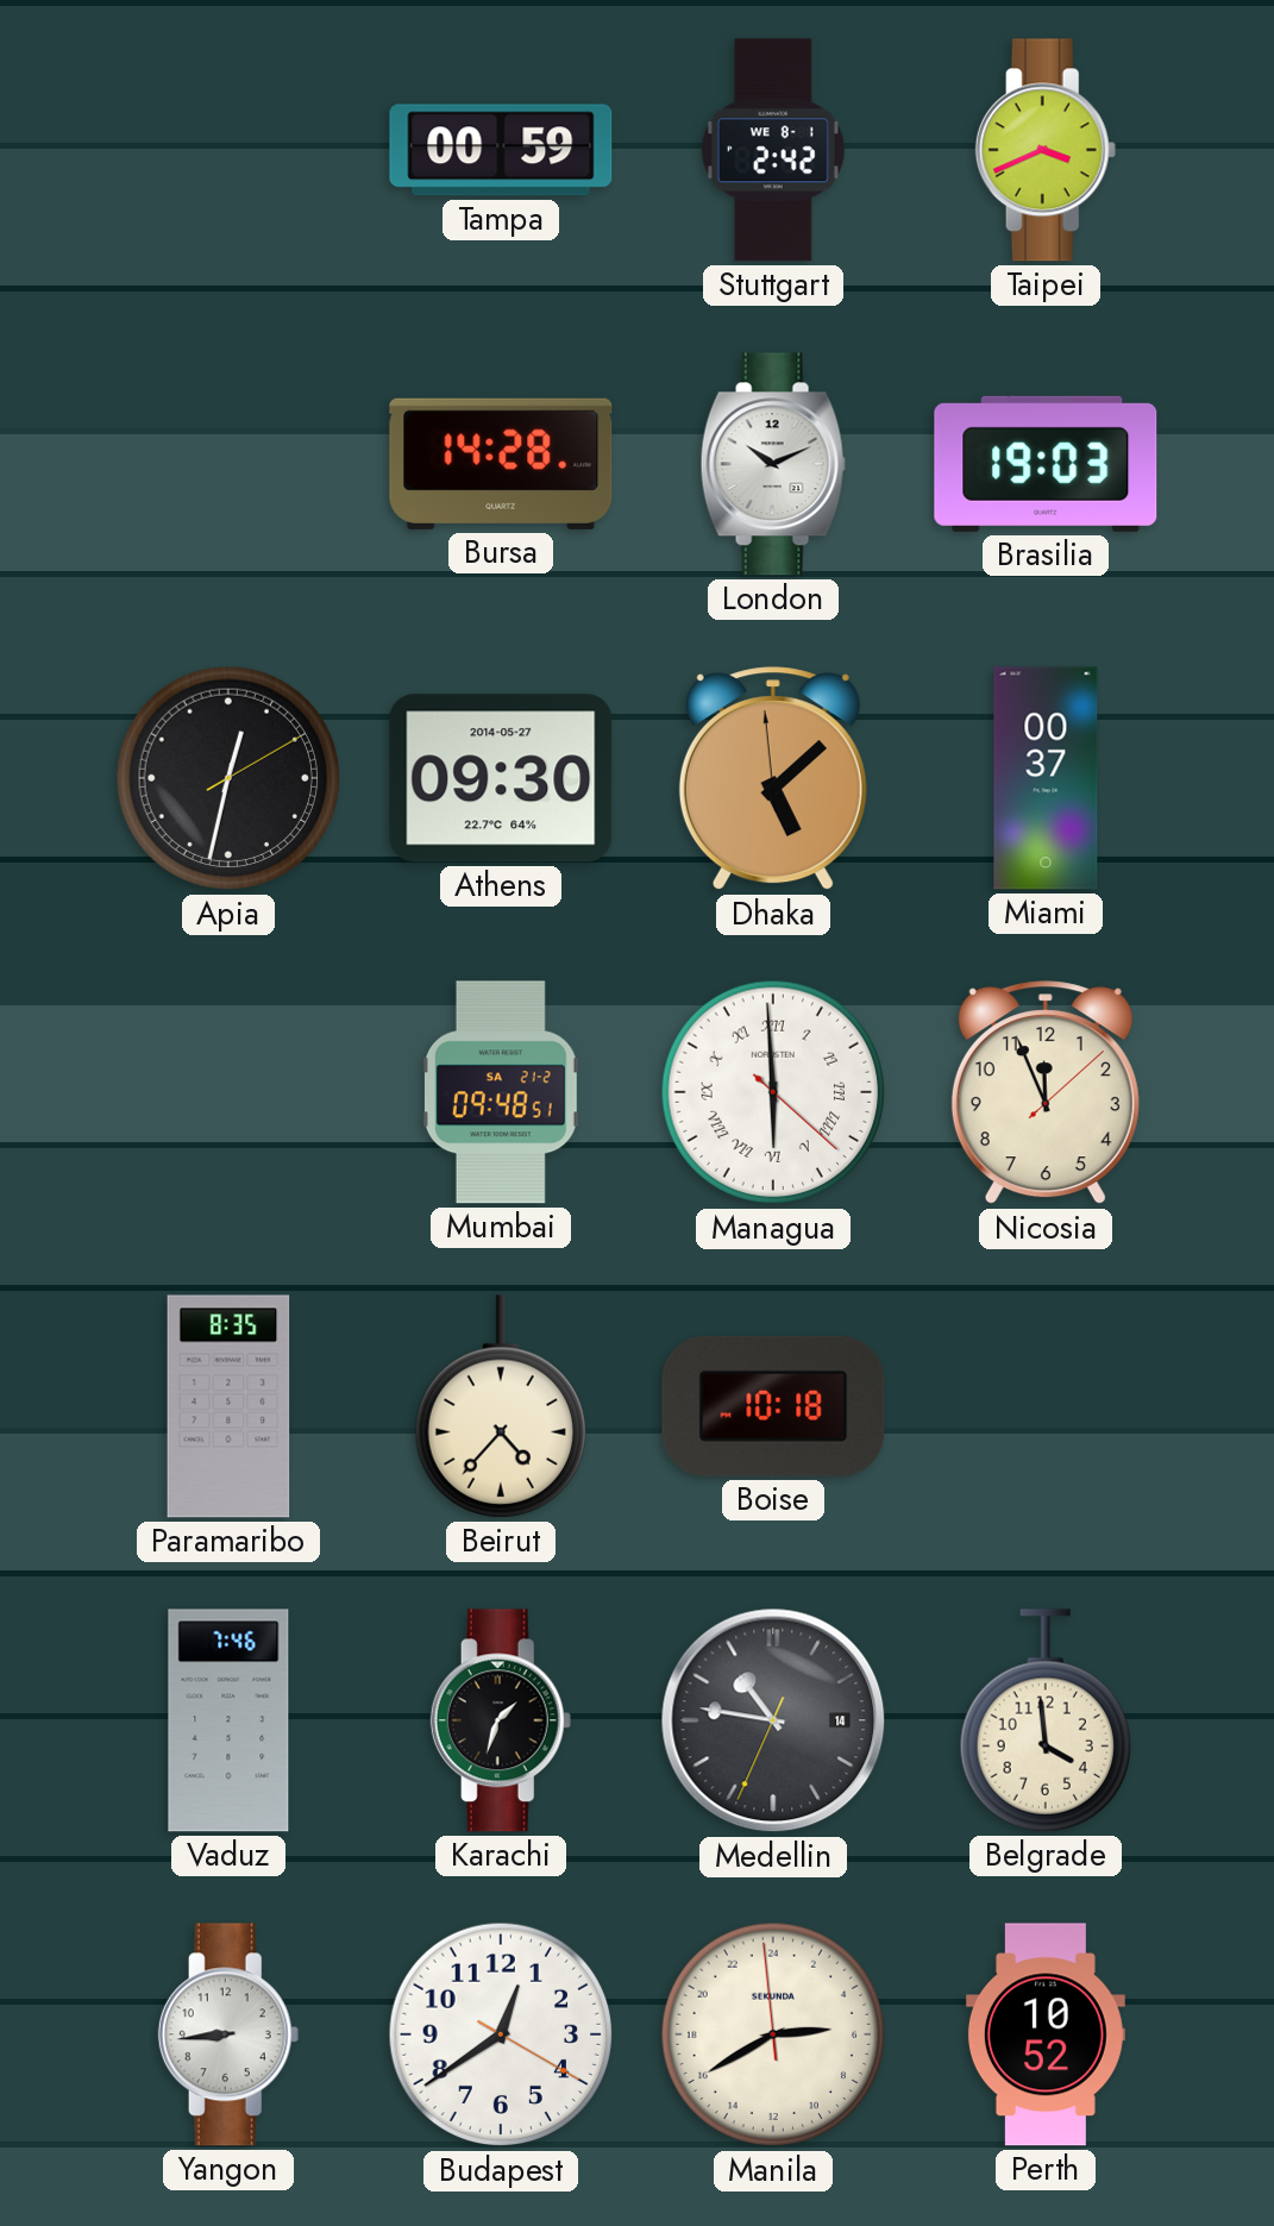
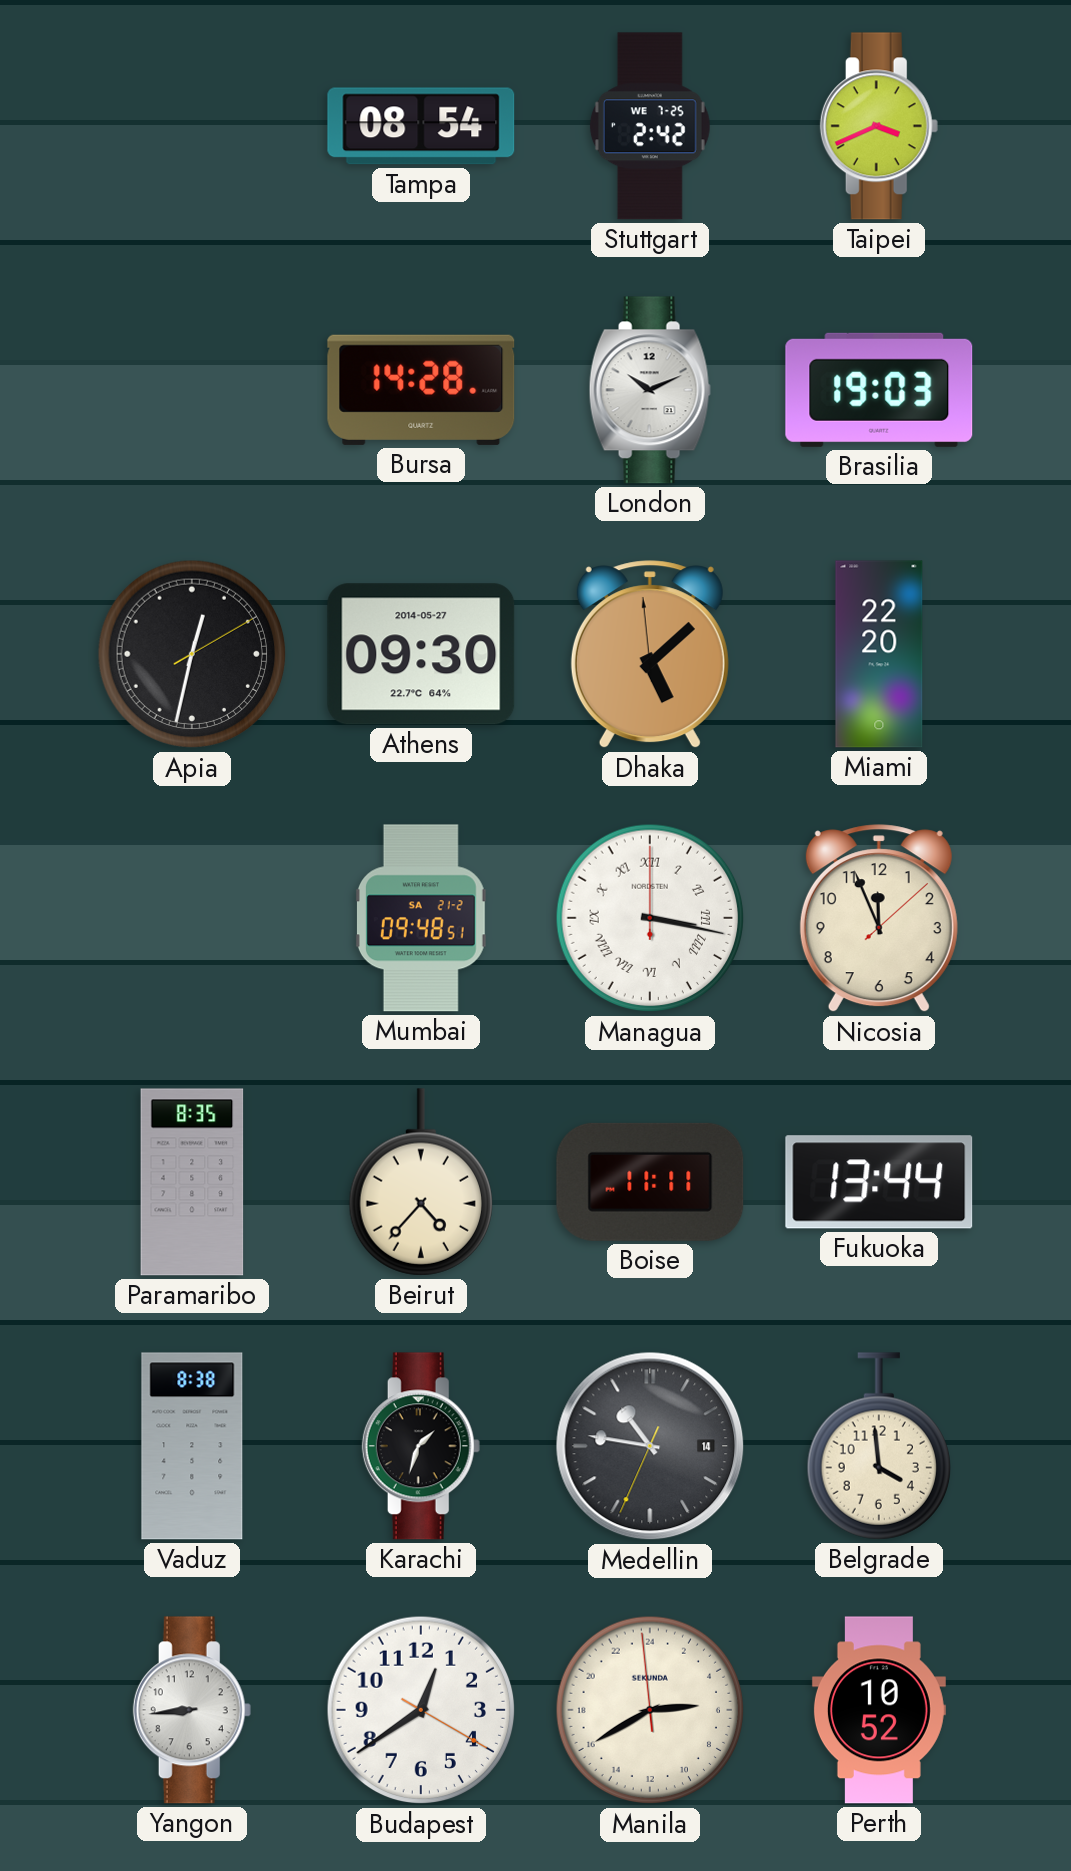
Tampa: 00:59 -> 08:54 (421, 126)
Stuttgart date: WE 8-1 -> WE 7-25 (650, 126)
Miami: 00:37 -> 22:20 (879, 654)
Managua: 5:59 -> 3:17 (650, 918)
Boise: 10:18 -> 11:11 (650, 1182)
Fukuoka: none -> 13:44 (879, 1182)
Vaduz: 7:46 -> 8:38 (192, 1446)
